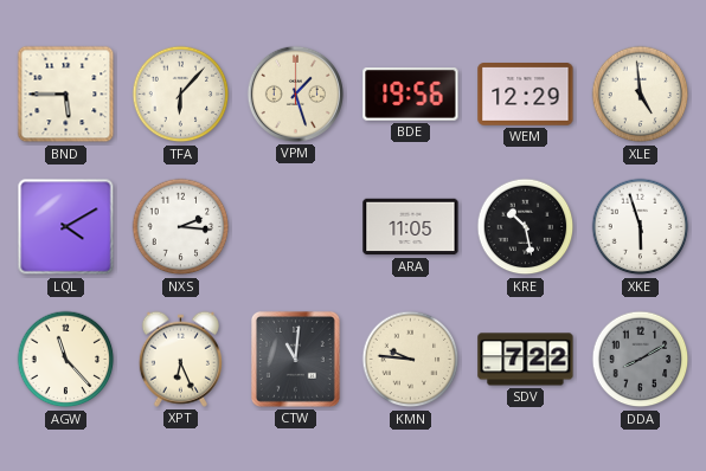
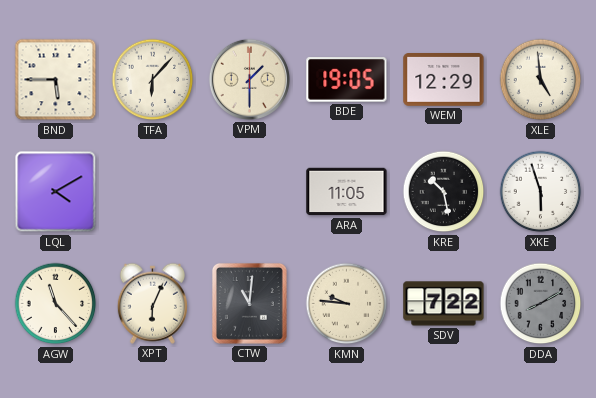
VPM: 1:27 -> 1:30 (249, 79)
BDE: 19:56 -> 19:05 (347, 80)
NXS: 2:16 -> none (181, 227)
XPT: 6:26 -> 6:04 (152, 303)
